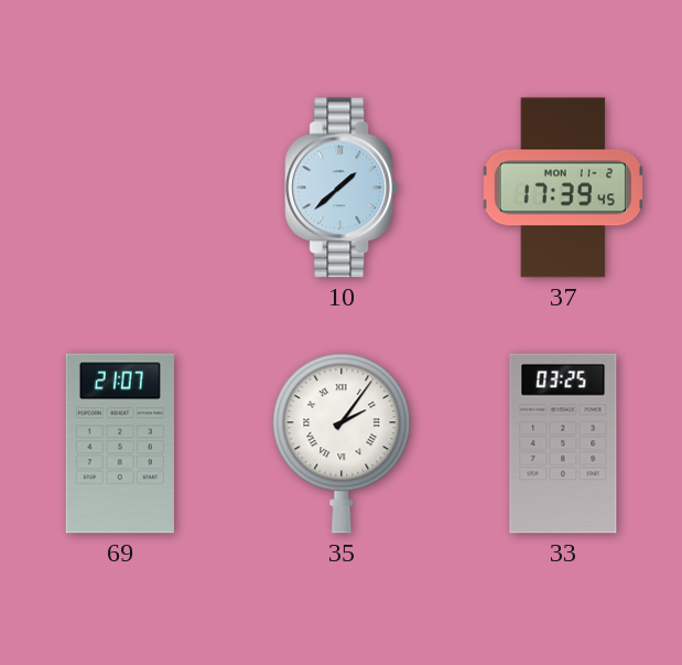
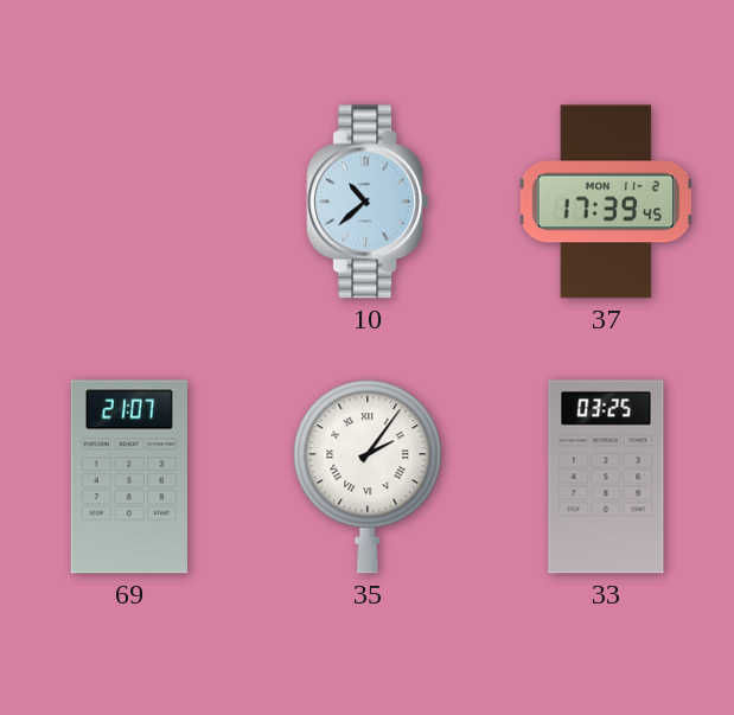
10: 1:38 -> 10:38 (368, 202)
